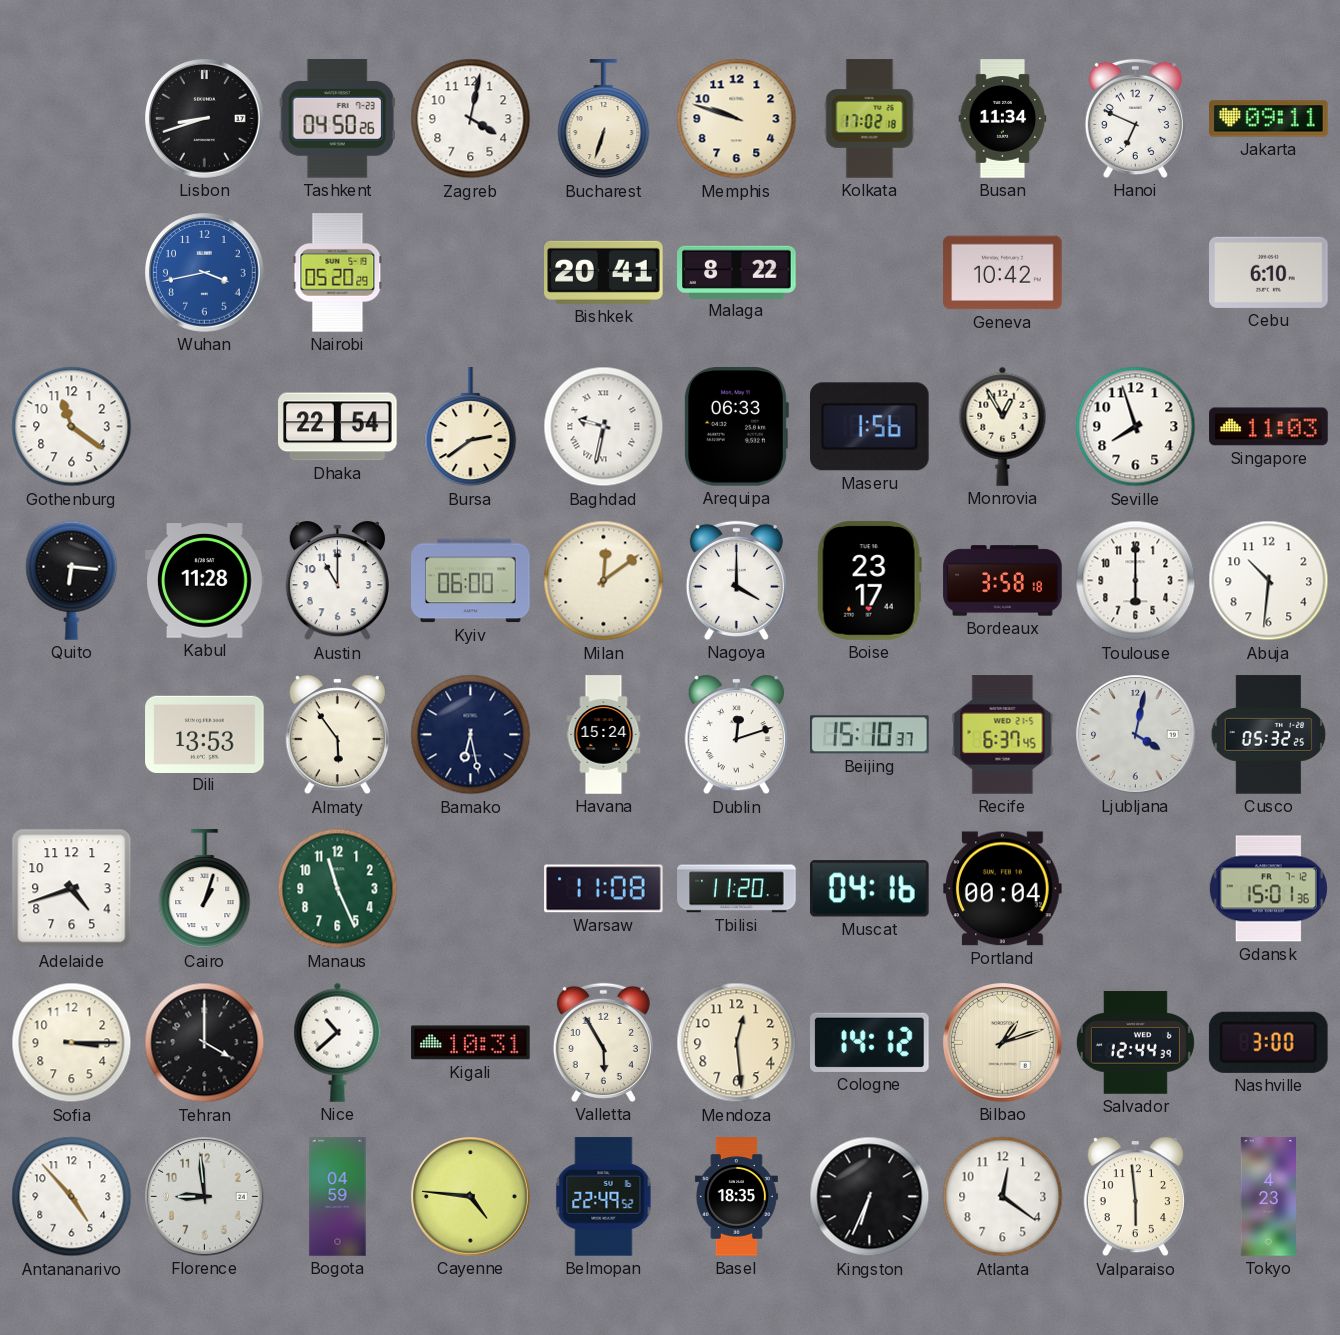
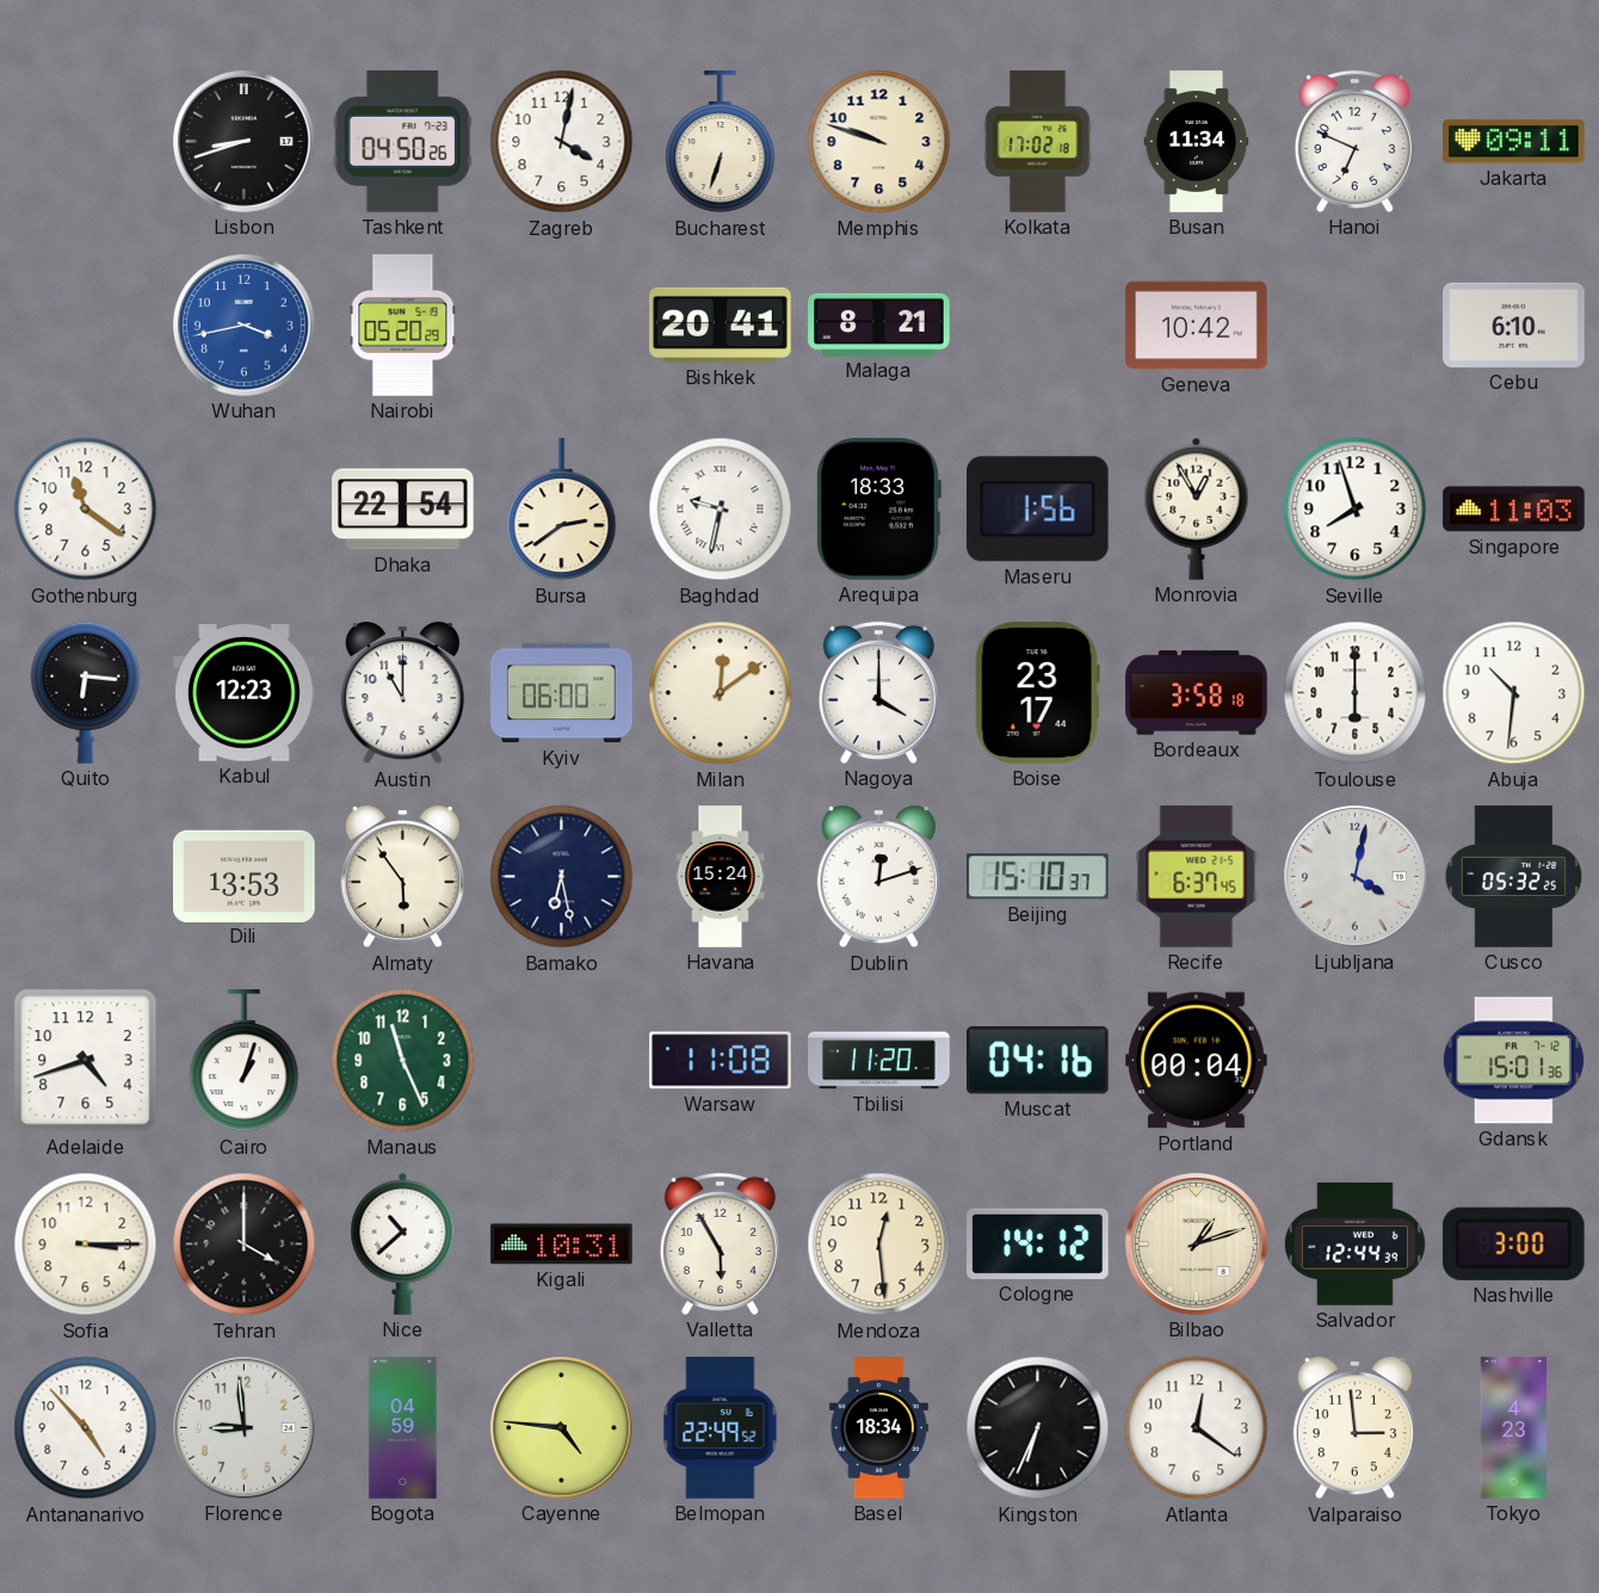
Malaga: 8:22 -> 8:21 (879, 325)
Arequipa: 06:33 -> 18:33 (879, 510)
Kabul: 11:28 -> 12:23 (245, 693)
Basel: 18:35 -> 18:34 (878, 1428)
Valparaiso: 5:59 -> 2:59 (1354, 1430)
